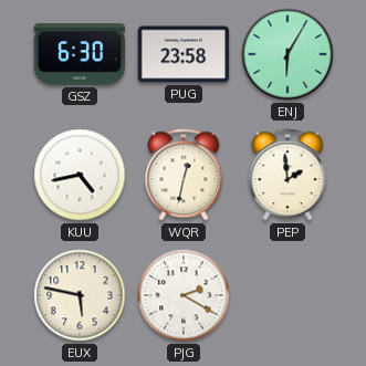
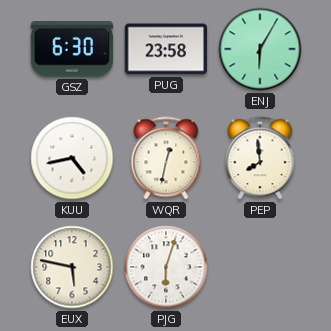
PEP: 1:59 -> 7:59 (260, 158)
PJG: 2:20 -> 6:03 (166, 267)
